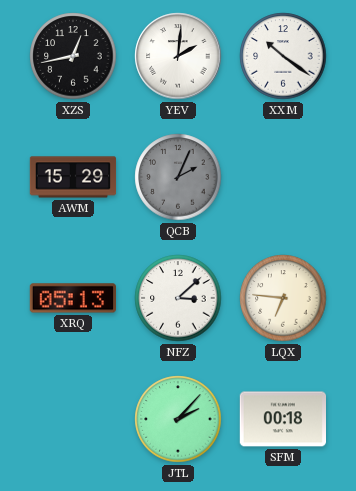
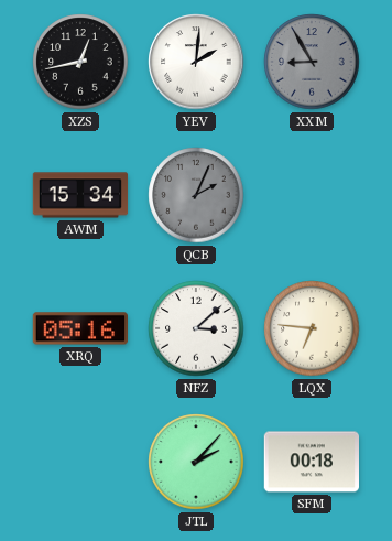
XXM: 10:21 -> 8:55 (312, 62)
XXM dial: white -> grey (312, 62)
AWM: 15:29 -> 15:34 (80, 195)
XRQ: 05:13 -> 05:16 (79, 328)
